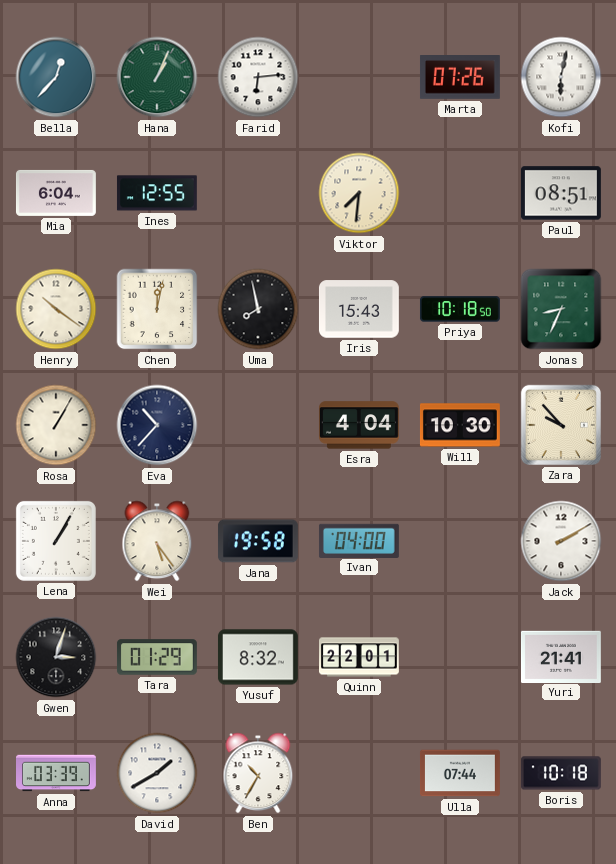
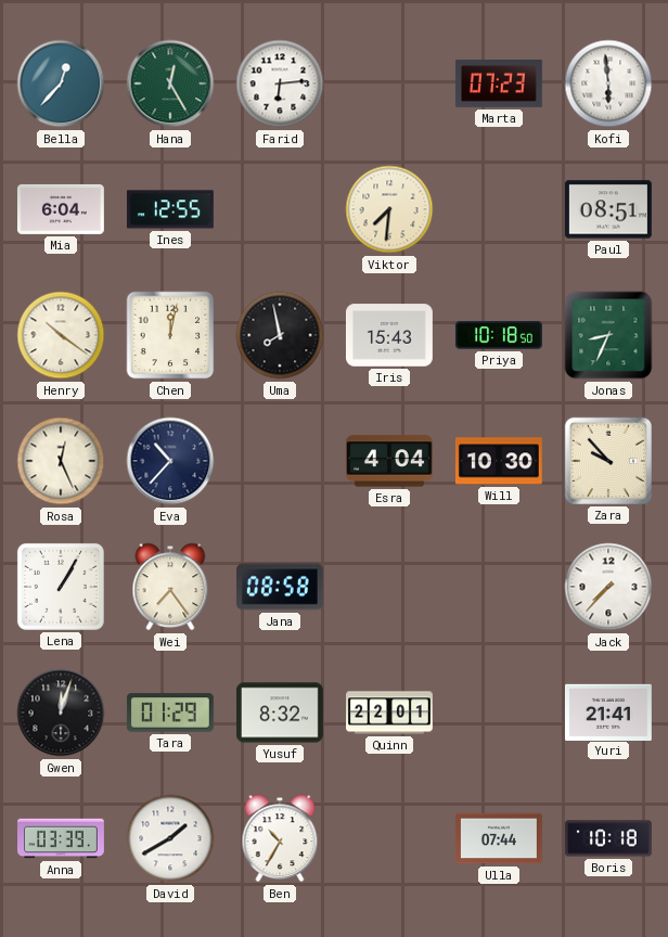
Hana: 1:04 -> 12:25 (170, 84)
Marta: 07:26 -> 07:23 (499, 85)
Kofi: 6:02 -> 5:59 (608, 84)
Rosa: 1:05 -> 12:26 (61, 461)
Wei: 5:24 -> 7:24 (170, 587)
Jana: 19:58 -> 08:58 (280, 587)
Ivan: 04:00 -> none (359, 540)
Jack: 2:10 -> 7:37 (608, 587)
Gwen: 3:03 -> 12:03 (61, 713)
